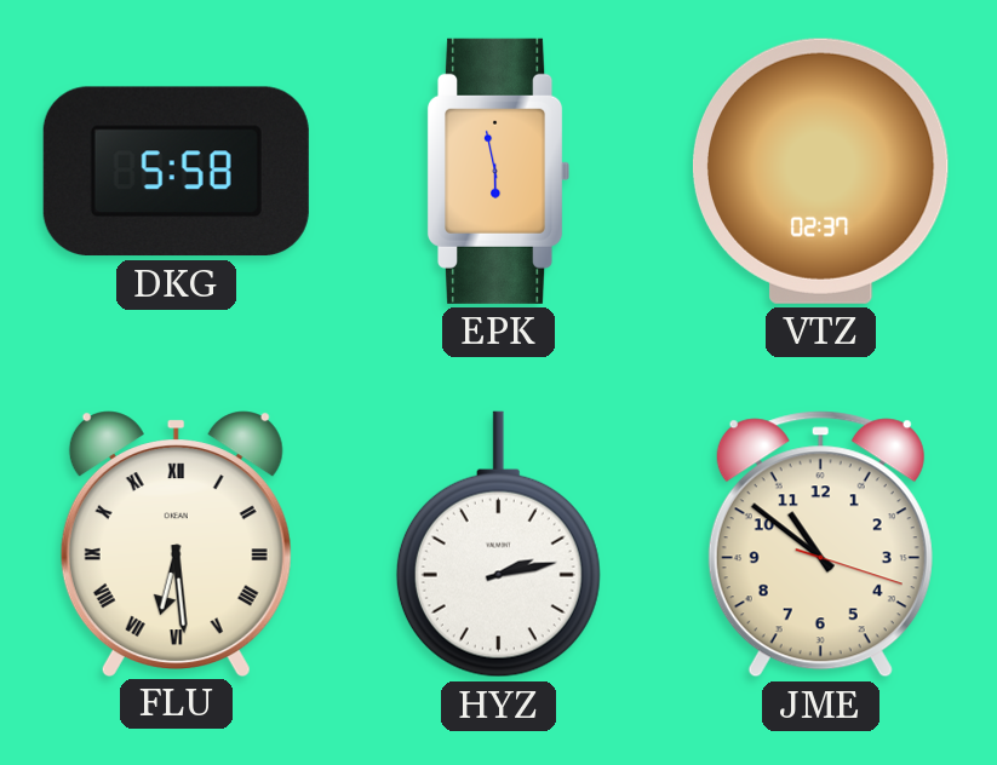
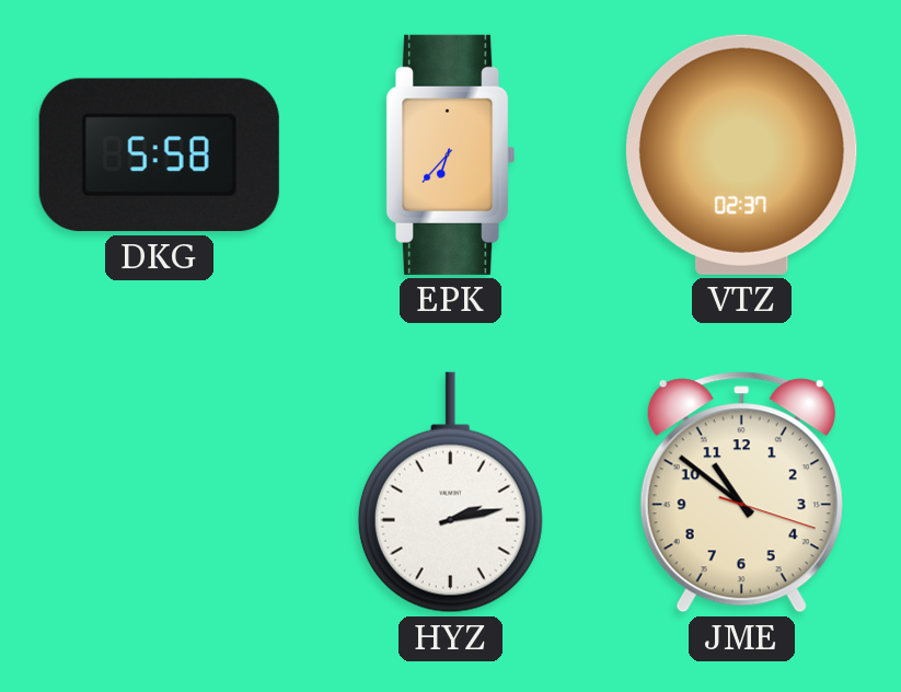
EPK: 5:58 -> 6:37 (450, 154)
FLU: 6:29 -> none (176, 543)
